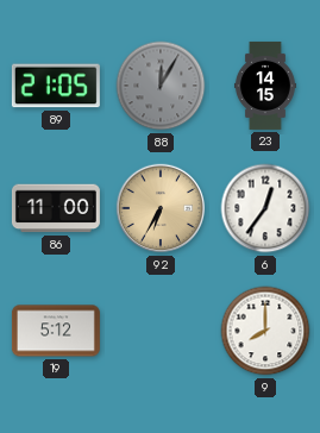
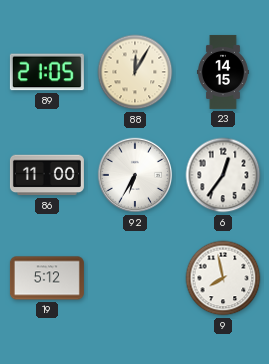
88 dial: grey -> cream (135, 72)
92 dial: champagne -> white (135, 175)
9: 8:00 -> 7:58 (223, 278)
